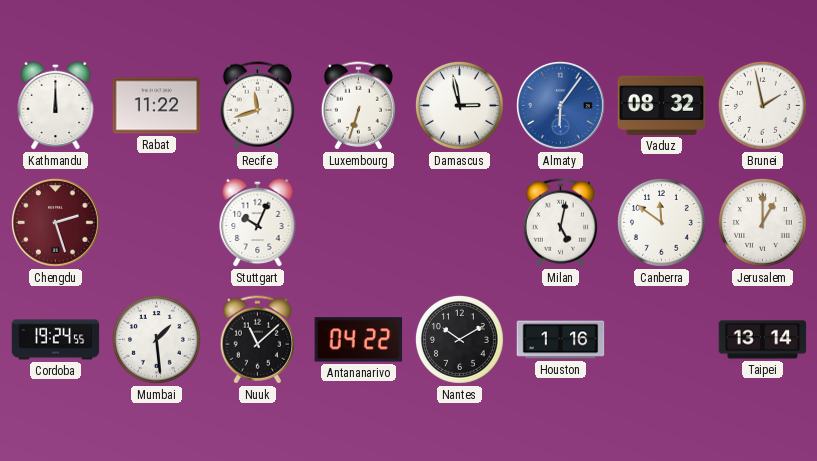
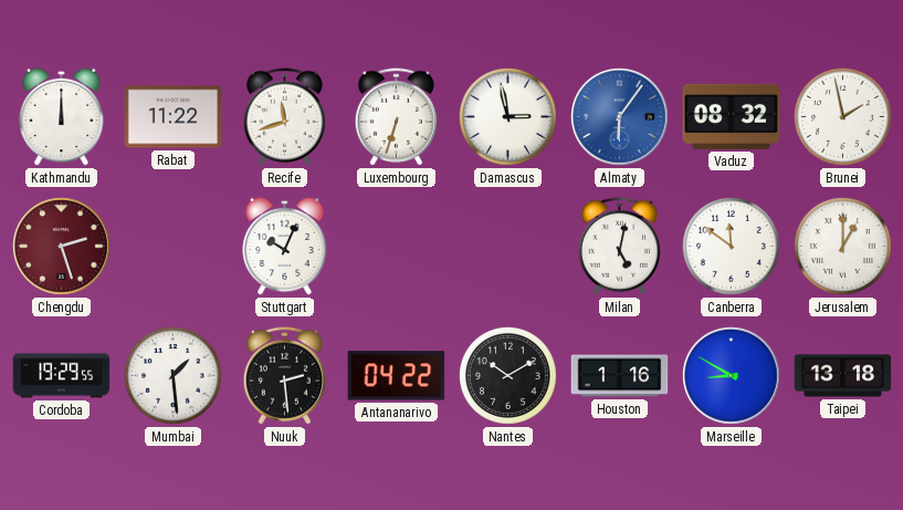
Cordoba: 19:24 -> 19:29 (62, 376)
Nuuk: 11:08 -> 2:29 (284, 376)
Marseille: none -> 8:50 (732, 376)
Taipei: 13:14 -> 13:18 (843, 376)
